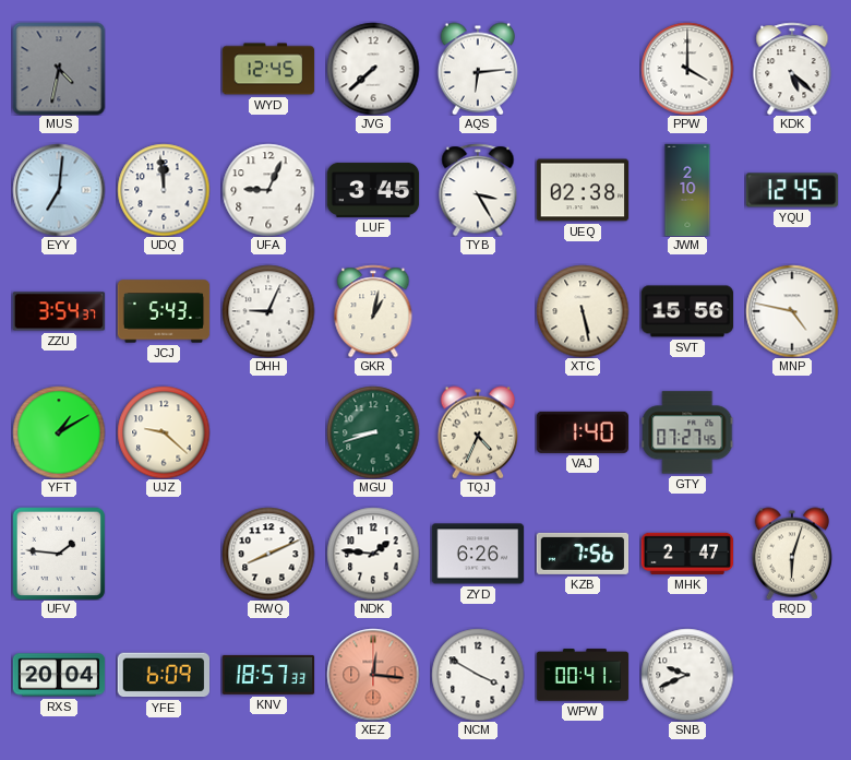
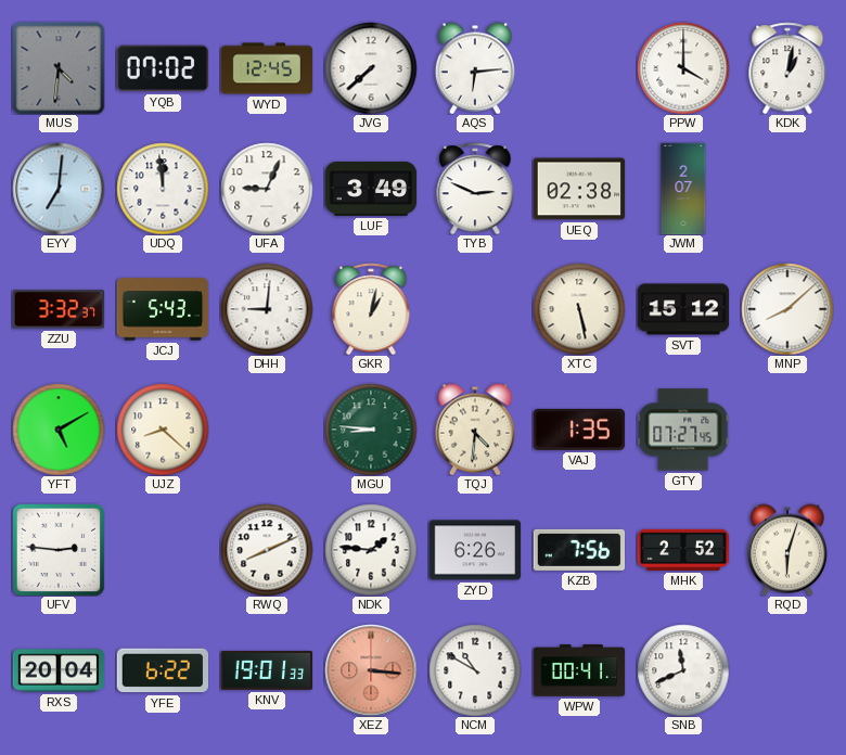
MUS: 4:32 -> 4:31 (59, 68)
YQB: none -> 07:02 (163, 68)
KDK: 5:22 -> 1:02 (787, 68)
LUF: 3:45 -> 3:49 (371, 189)
TYB: 3:25 -> 2:49 (475, 189)
JWM: 2:10 -> 2:07 (683, 189)
YQU: 12:45 -> none (792, 190)
ZZU: 3:54 -> 3:32 (59, 309)
DHH: 9:04 -> 9:01 (267, 309)
SVT: 15:56 -> 15:12 (683, 309)
MNP: 4:47 -> 8:08 (787, 309)
YFT: 1:10 -> 5:10 (59, 430)
UJZ: 9:22 -> 8:22 (163, 430)
MGU: 8:42 -> 8:46 (371, 430)
TQJ: 4:34 -> 4:31 (474, 430)
VAJ: 1:40 -> 1:35 (578, 430)
UFV: 1:46 -> 2:46 (57, 549)
MHK: 2:47 -> 2:52 (683, 550)
YFE: 6:09 -> 6:22 (162, 670)
KNV: 18:57 -> 19:01 (266, 670)
XEZ: 12:16 -> 3:16 (371, 670)
NCM: 3:50 -> 10:50 (475, 670)
SNB: 9:41 -> 11:41 (683, 670)
